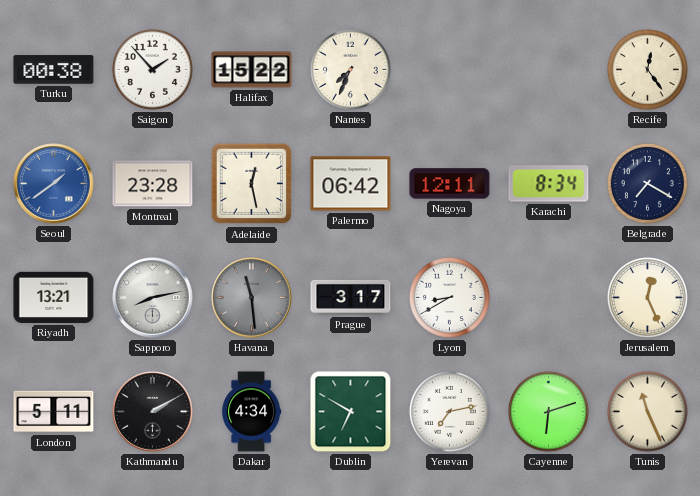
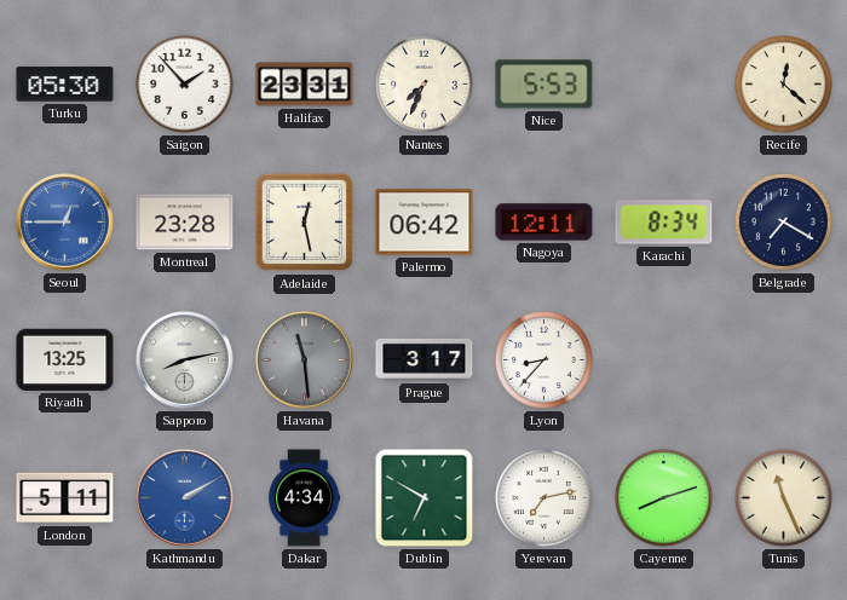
Turku: 00:38 -> 05:30 (65, 85)
Halifax: 15:22 -> 23:31 (305, 85)
Nice: none -> 5:53 (544, 85)
Recife: 12:24 -> 12:22 (783, 83)
Seoul: 1:39 -> 12:45 (65, 223)
Riyadh: 13:21 -> 13:25 (65, 359)
Lyon: 8:40 -> 8:37 (543, 359)
Jerusalem: 12:26 -> none (647, 297)
Kathmandu dial: black -> blue (185, 498)
Cayenne: 6:12 -> 8:12 (663, 497)
